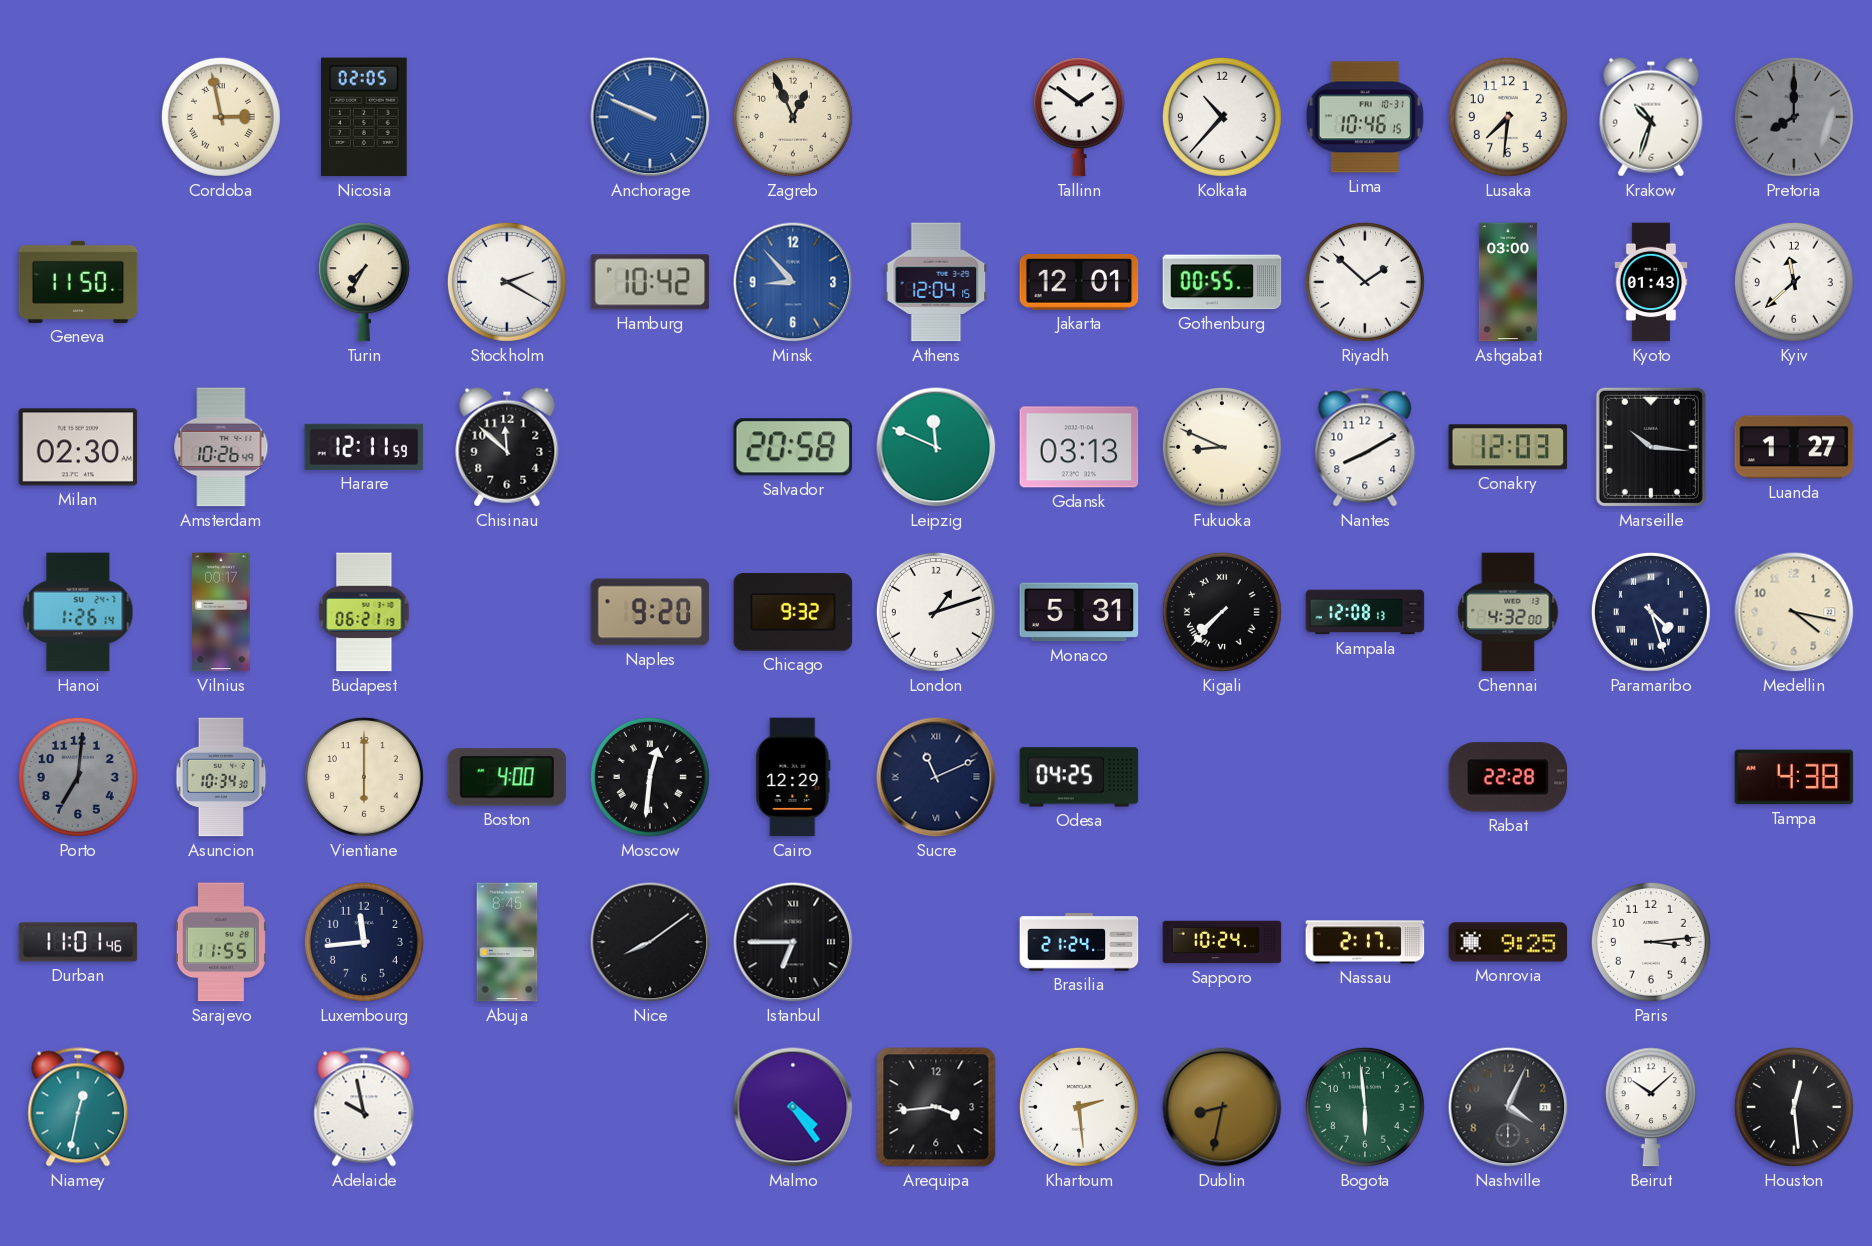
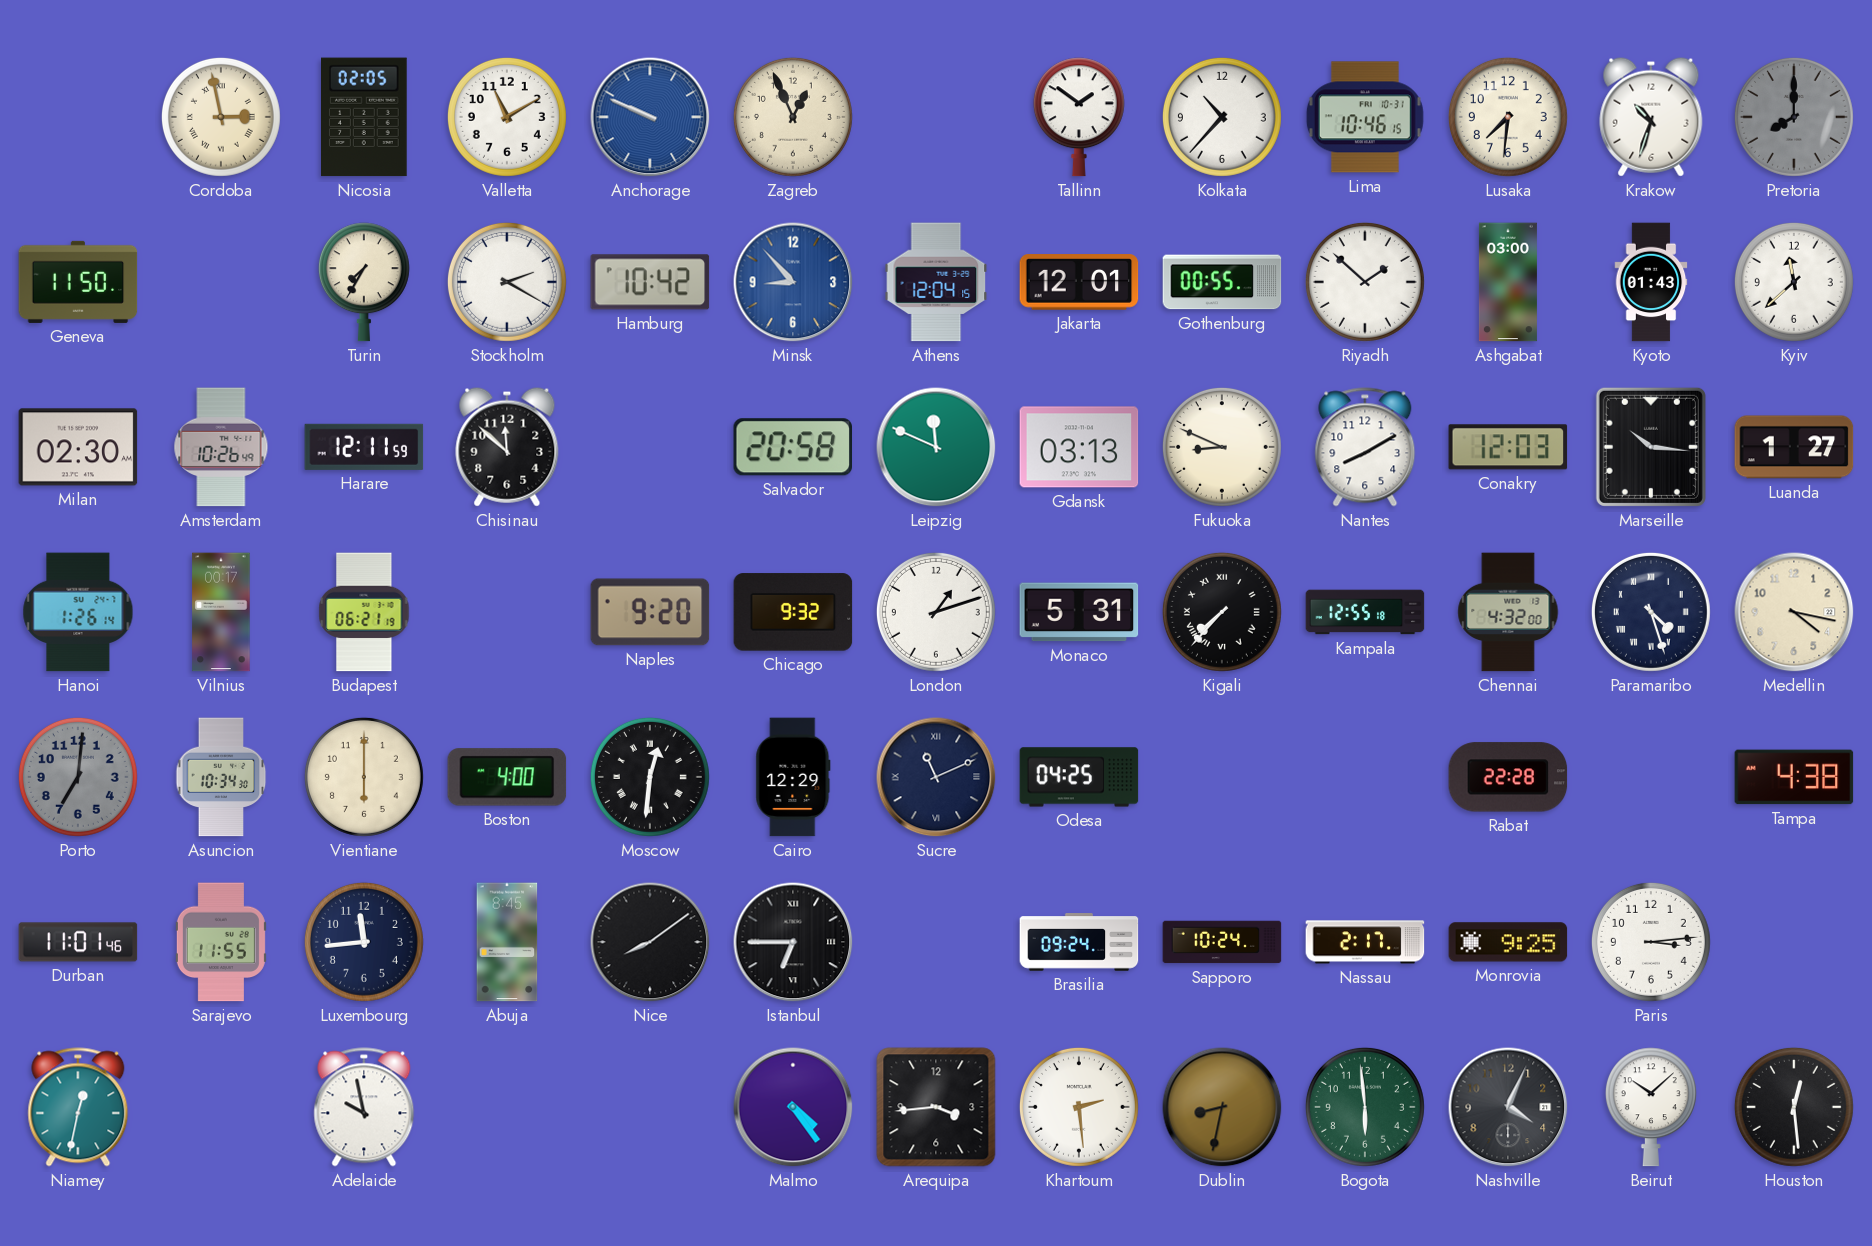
Valletta: none -> 11:10 (507, 117)
Kampala: 12:08 -> 12:55 (1365, 612)
Brasilia: 21:24 -> 09:24 (1079, 942)
